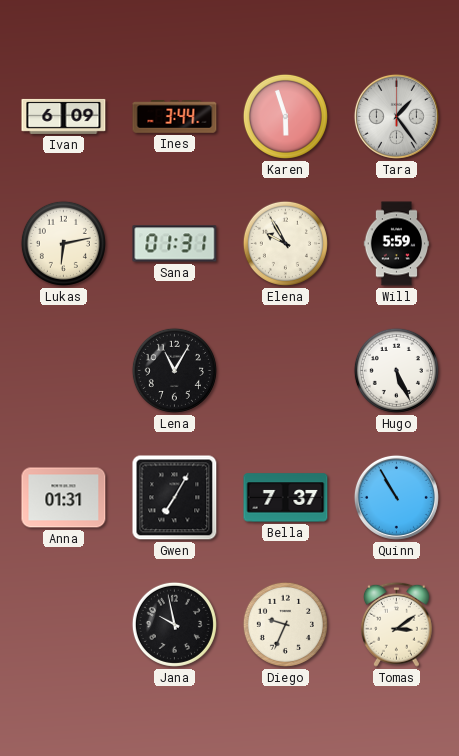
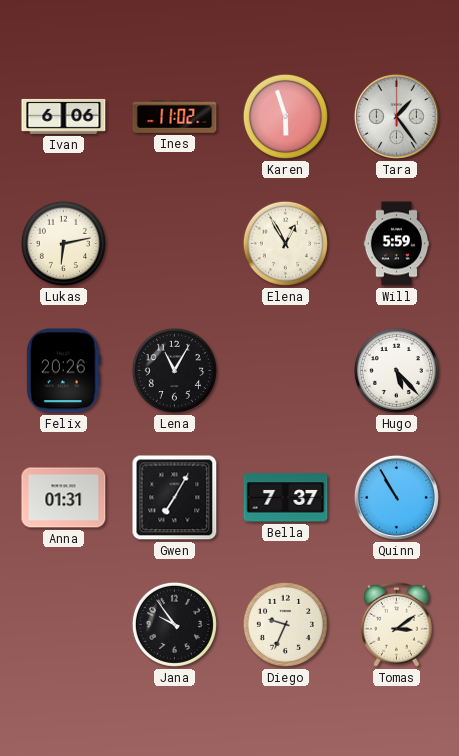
Ivan: 6:09 -> 6:06 (64, 116)
Ines: 3:44 -> 11:02 (175, 117)
Sana: 01:31 -> none (175, 244)
Elena: 9:55 -> 12:55 (285, 243)
Felix: none -> 20:26 (64, 371)
Hugo: 5:26 -> 5:23 (396, 370)
Jana: 9:58 -> 9:54 (174, 624)
